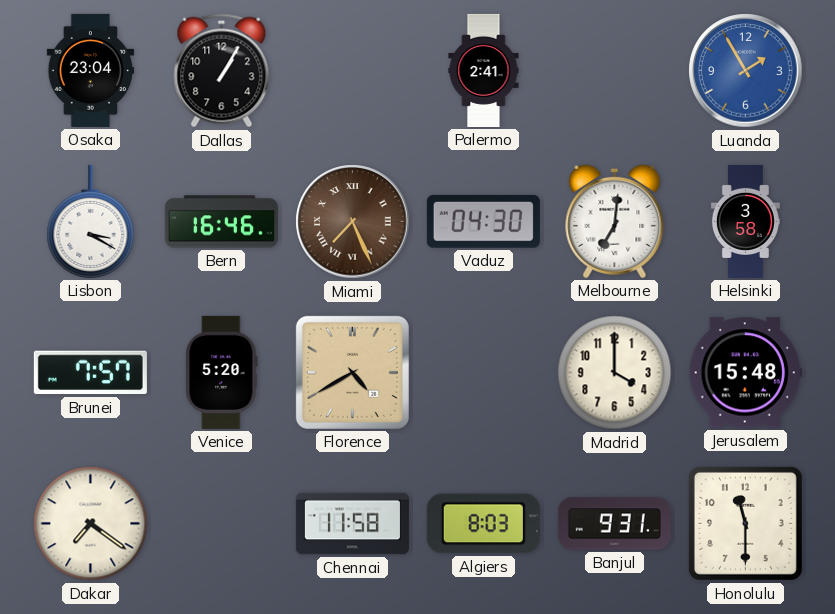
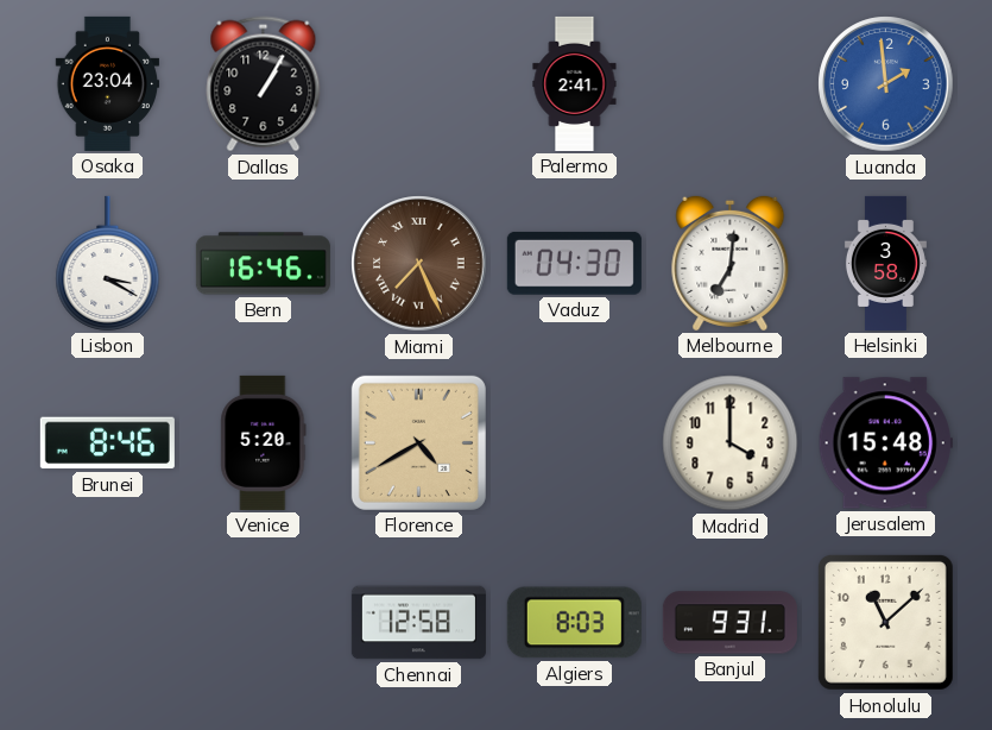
Luanda: 1:55 -> 1:59 (886, 84)
Brunei: 7:57 -> 8:46 (107, 443)
Dakar: 7:21 -> none (91, 524)
Chennai: 11:58 -> 12:58 (418, 623)
Honolulu: 11:30 -> 11:08 (885, 622)
